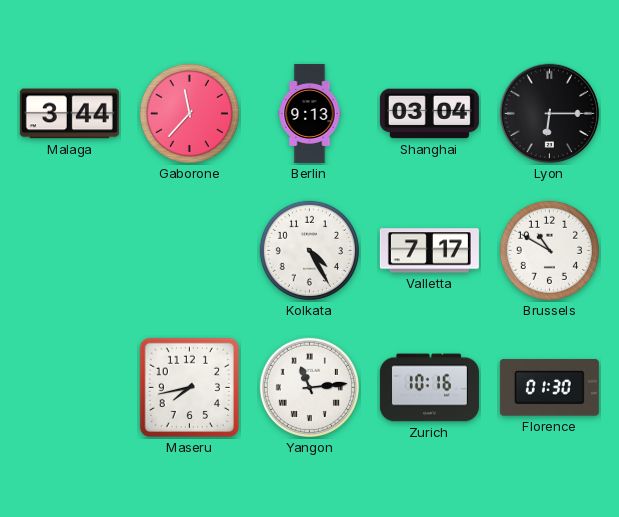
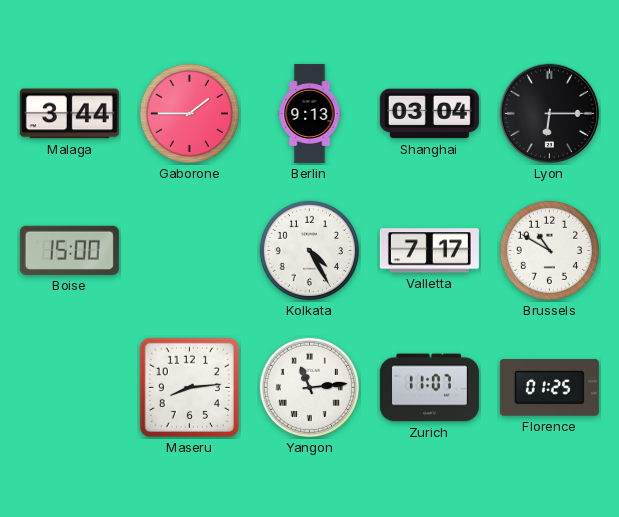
Gaborone: 11:37 -> 1:45 (189, 113)
Boise: none -> 15:00 (69, 250)
Maseru: 7:43 -> 8:14 (189, 387)
Zurich: 10:16 -> 11:07 (429, 388)
Florence: 01:30 -> 01:25 (549, 388)
